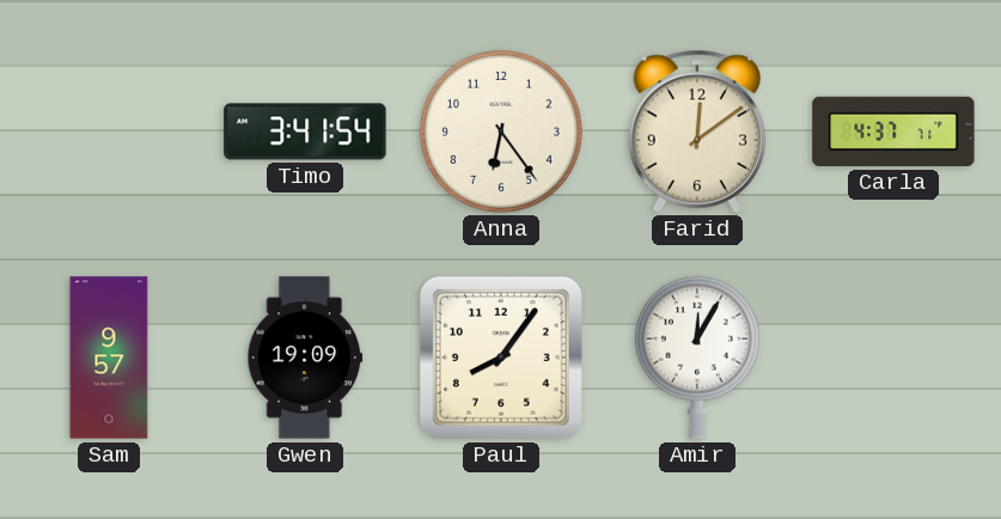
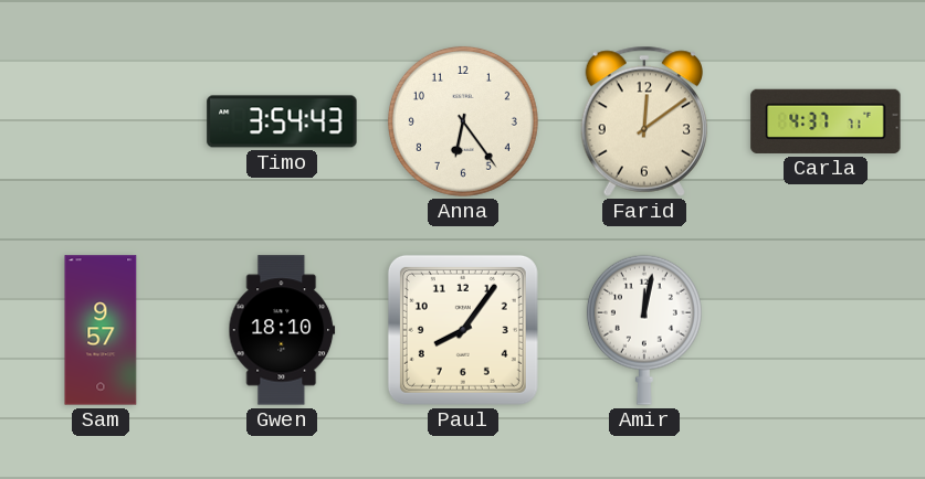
Timo: 3:41 -> 3:54 (282, 121)
Gwen: 19:09 -> 18:10 (282, 330)
Amir: 12:05 -> 12:02 (644, 330)
